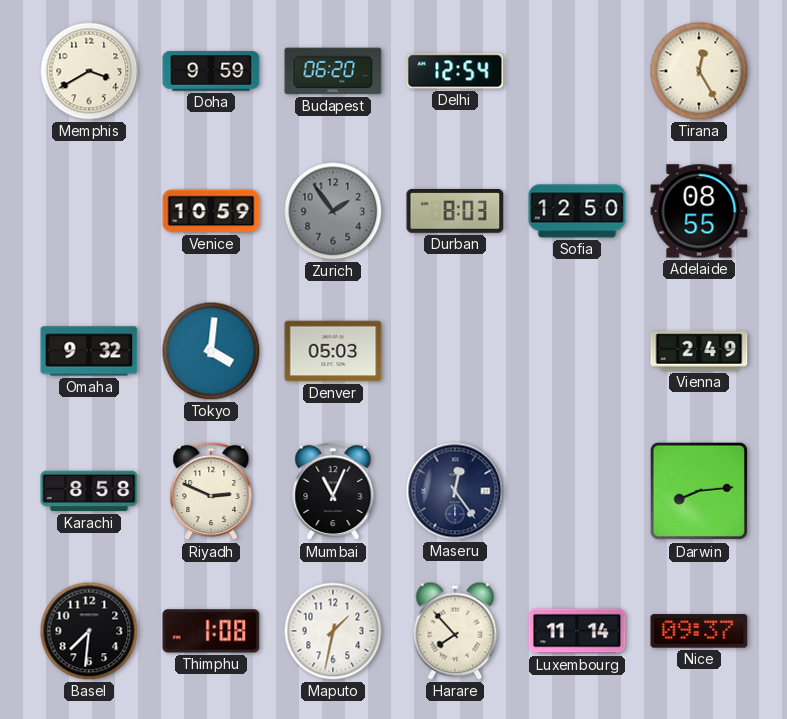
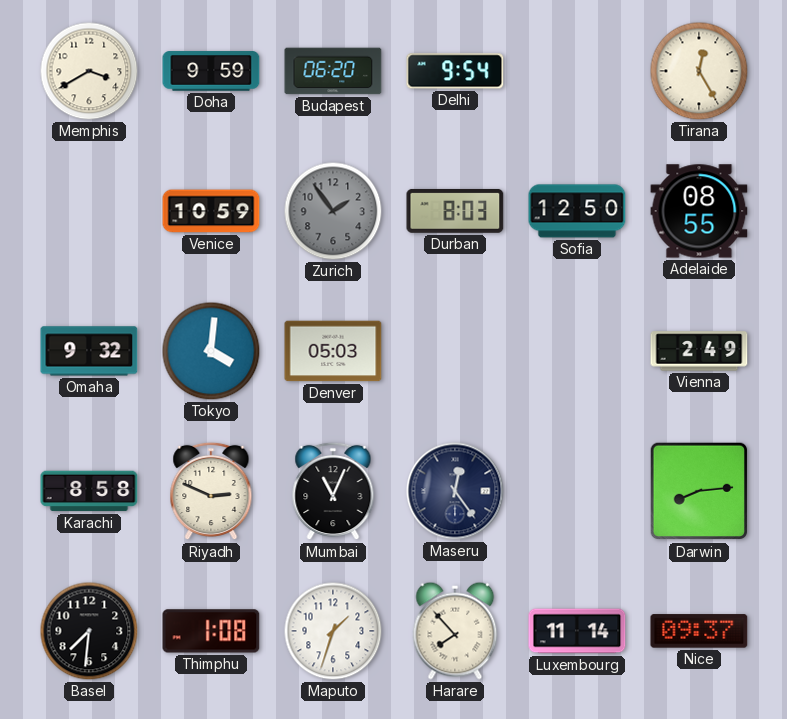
Delhi: 12:54 -> 9:54 (455, 71)
Maputo: 1:32 -> 1:33 (333, 631)
